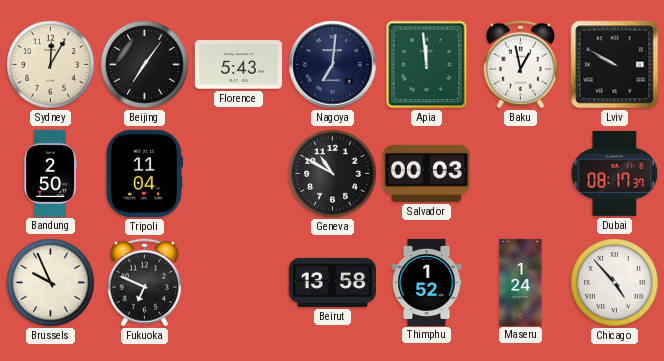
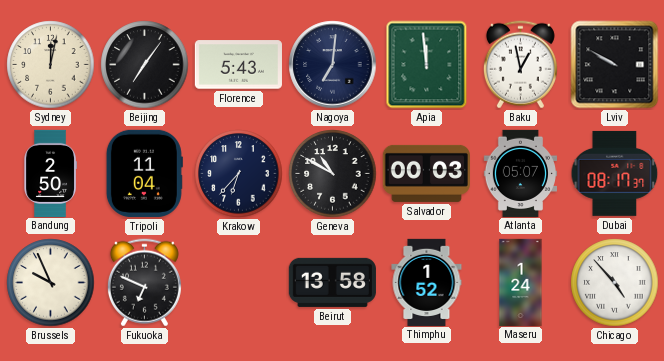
Sydney: 12:05 -> 12:02 (51, 65)
Krakow: none -> 6:37 (239, 174)
Atlanta: none -> 05:07 (520, 173)
